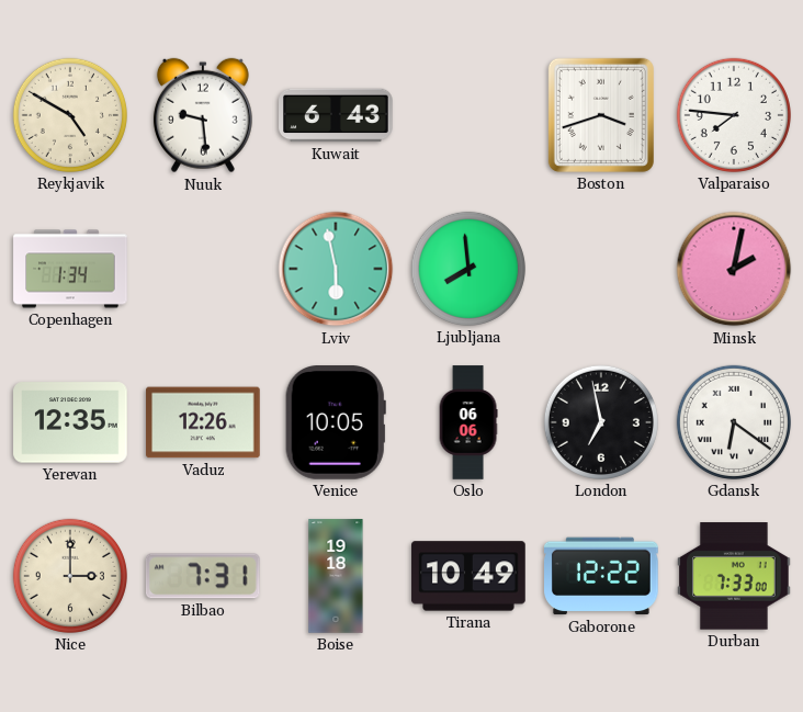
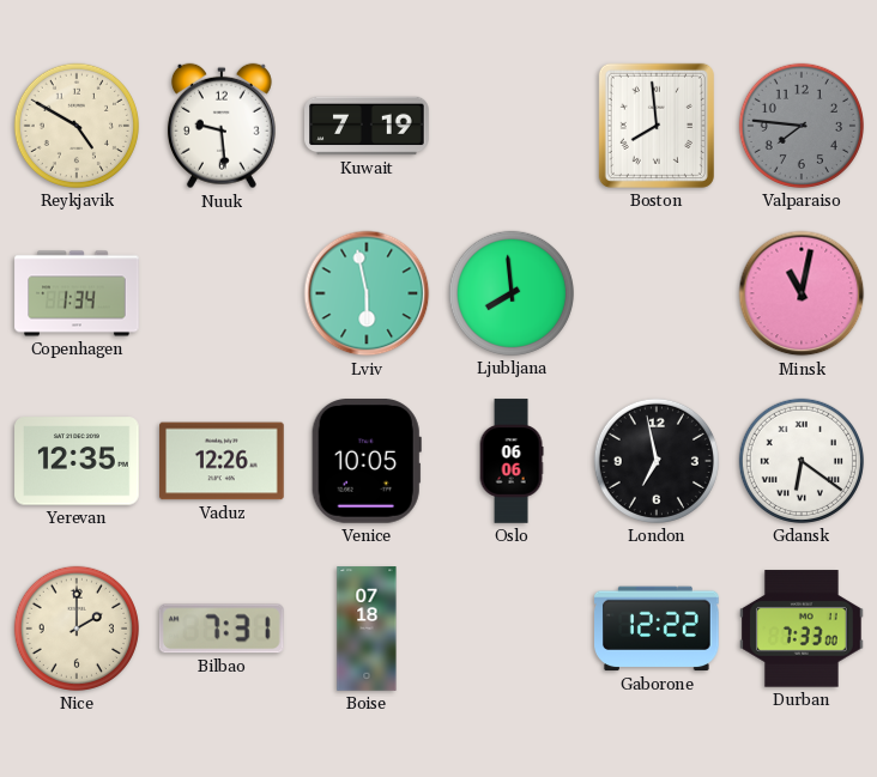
Kuwait: 6:43 -> 7:19 (367, 126)
Boston: 3:42 -> 7:59 (657, 126)
Valparaiso dial: white -> grey (802, 126)
Minsk: 2:02 -> 11:02 (802, 293)
Nice: 3:00 -> 2:00 (77, 629)
Boise: 19:18 -> 07:18 (367, 629)
Tirana: 10:49 -> none (468, 576)
